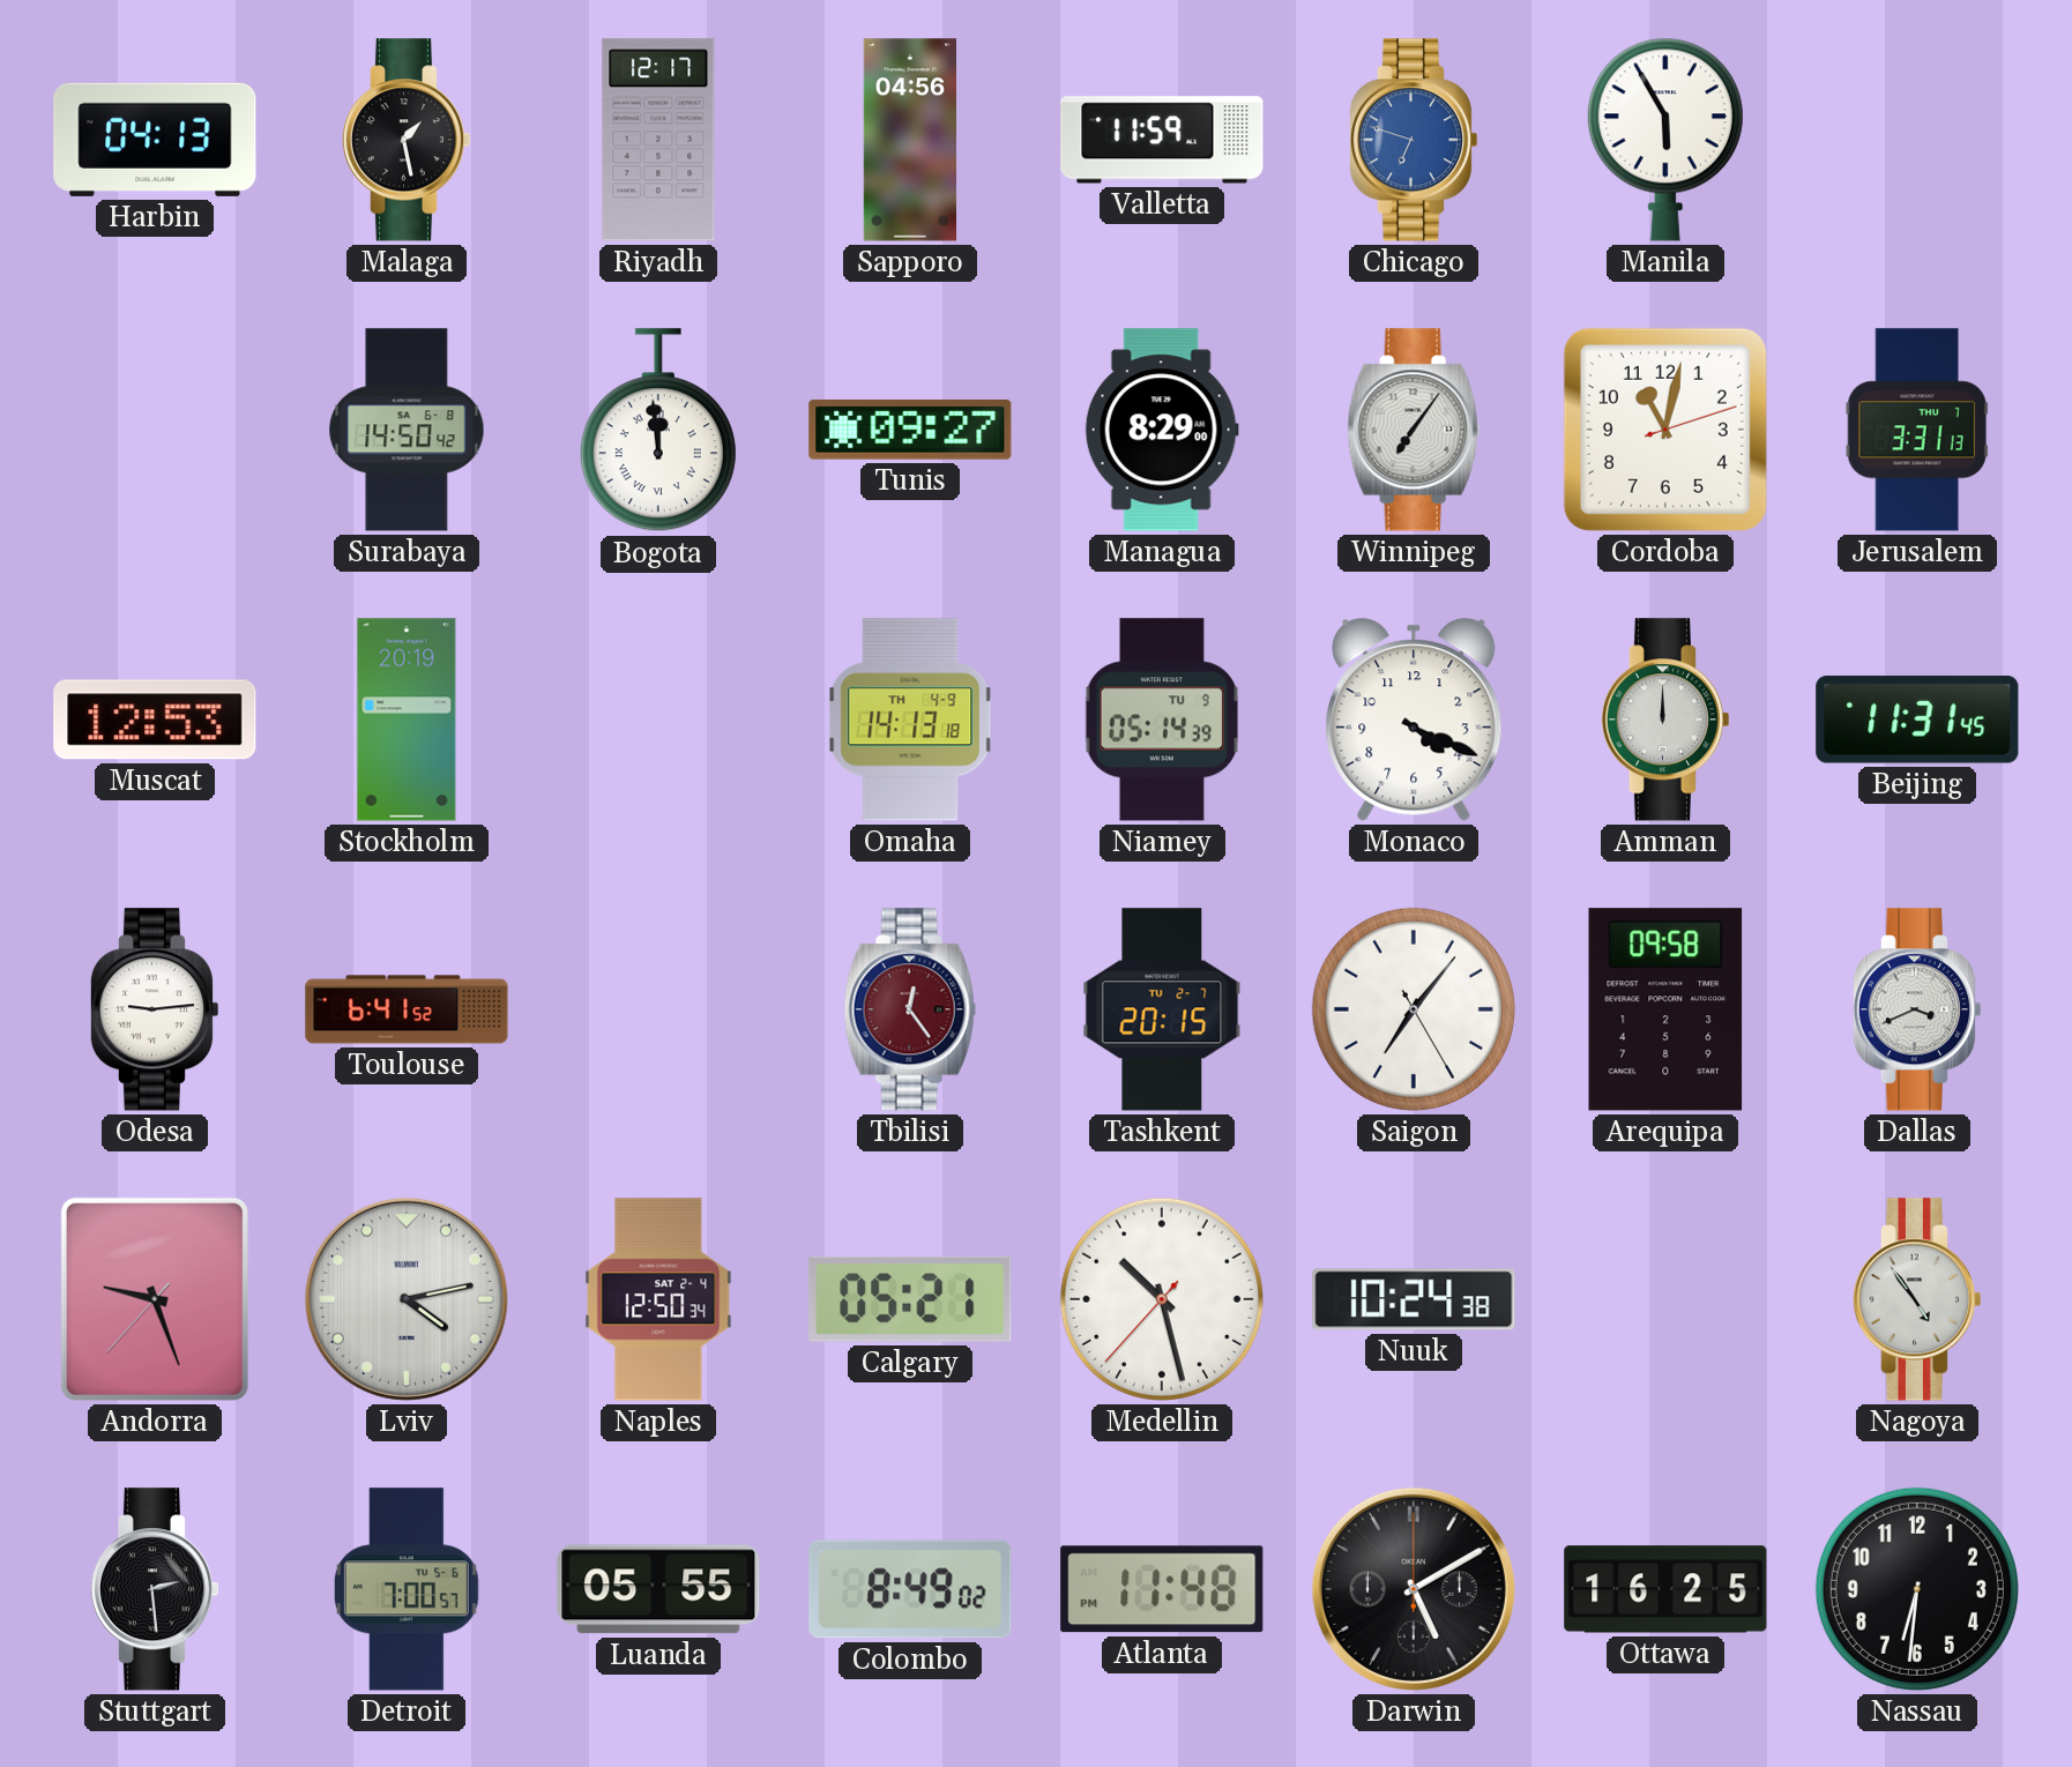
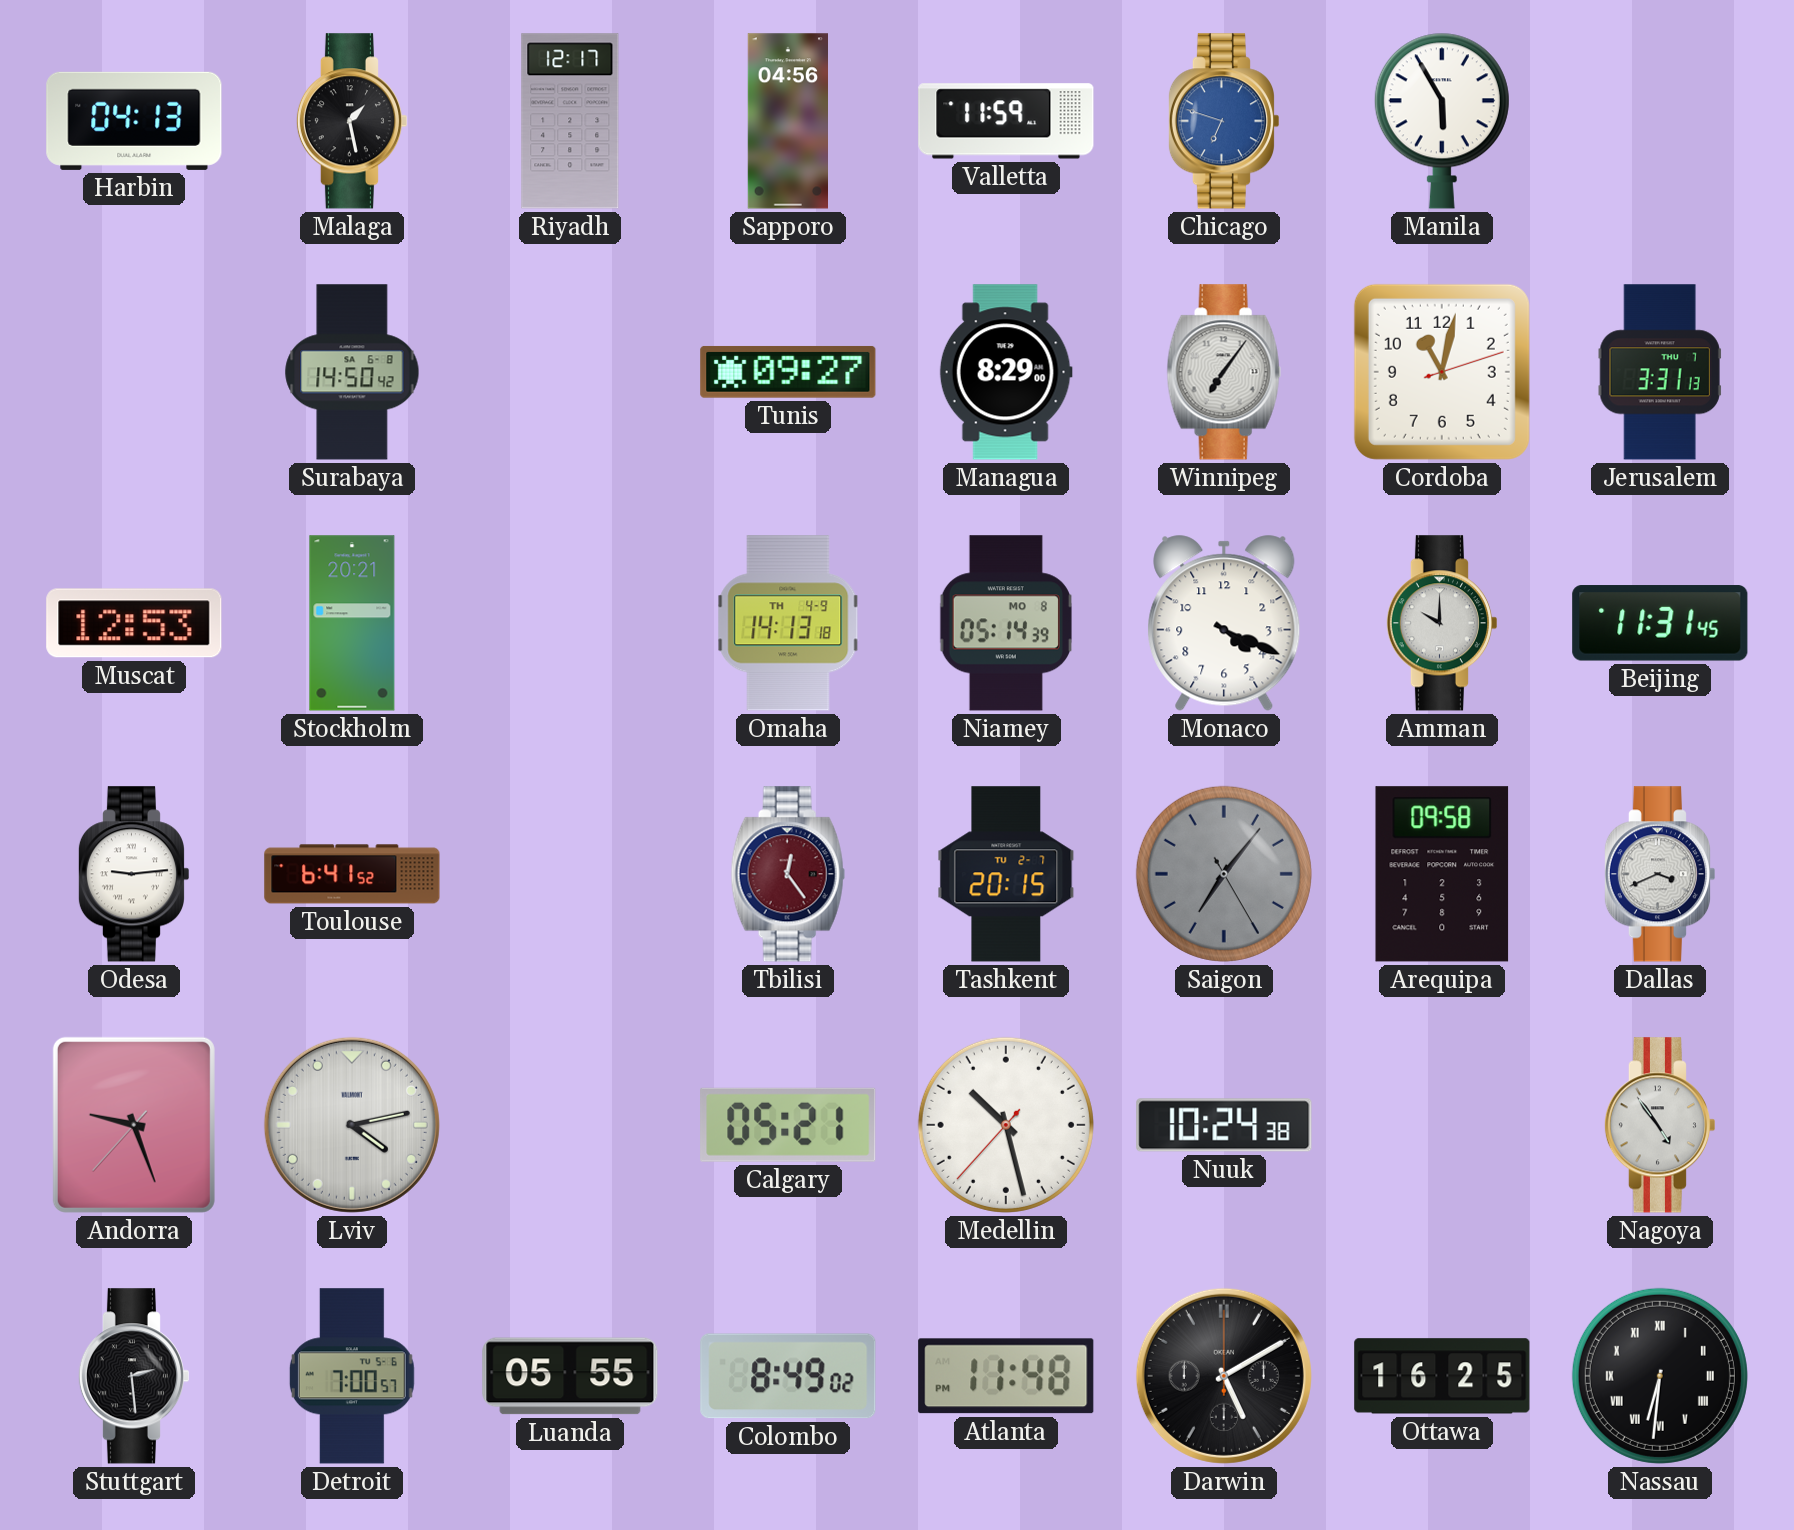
Bogota: 11:59 -> none (658, 431)
Stockholm: 20:19 -> 20:21 (352, 623)
Niamey date: TU 9 -> MO 8 (1006, 623)
Amman: 12:00 -> 10:00 (1441, 623)
Saigon dial: white -> grey (1224, 874)
Naples: 12:50 -> none (658, 1299)
Nassau numerals: Arabic -> Roman (1660, 1376)
